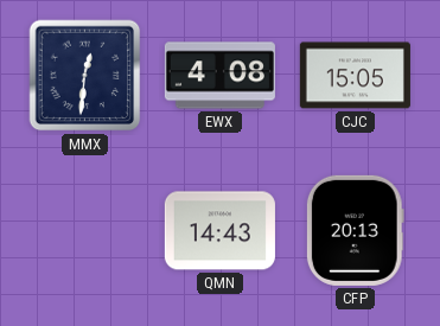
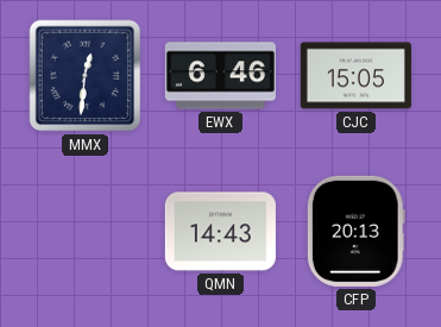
EWX: 4:08 -> 6:46 (220, 76)
